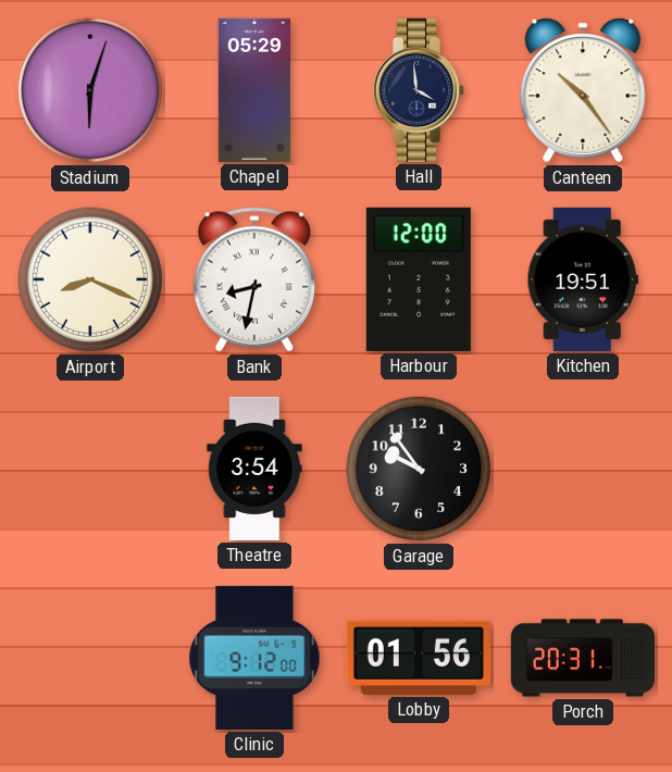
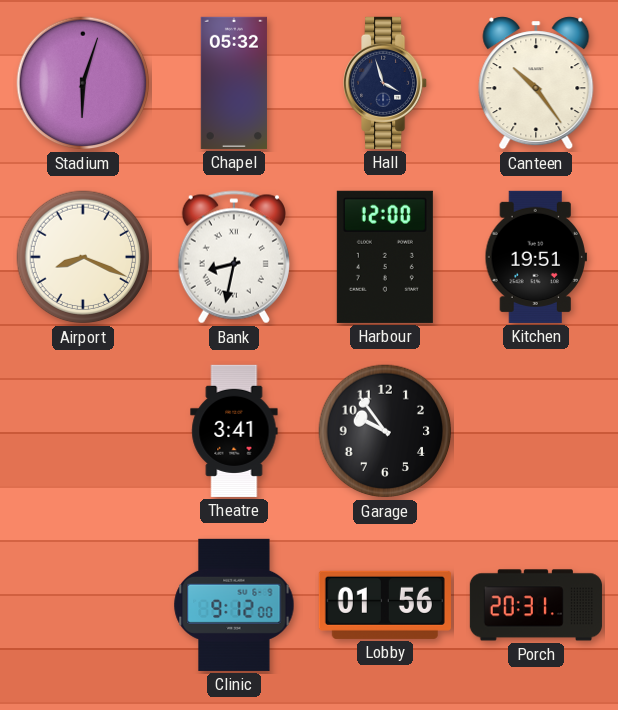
Chapel: 05:29 -> 05:32 (234, 83)
Hall: 3:59 -> 3:57 (386, 83)
Theatre: 3:54 -> 3:41 (234, 431)
